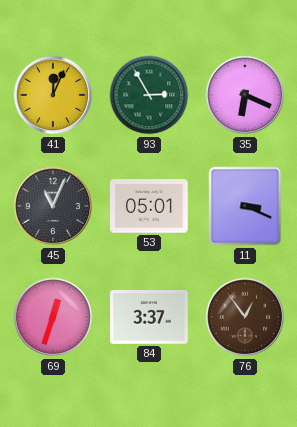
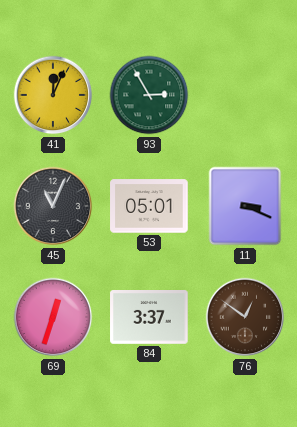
35: 6:19 -> none (245, 95)
76: 12:54 -> 12:51 (245, 317)
